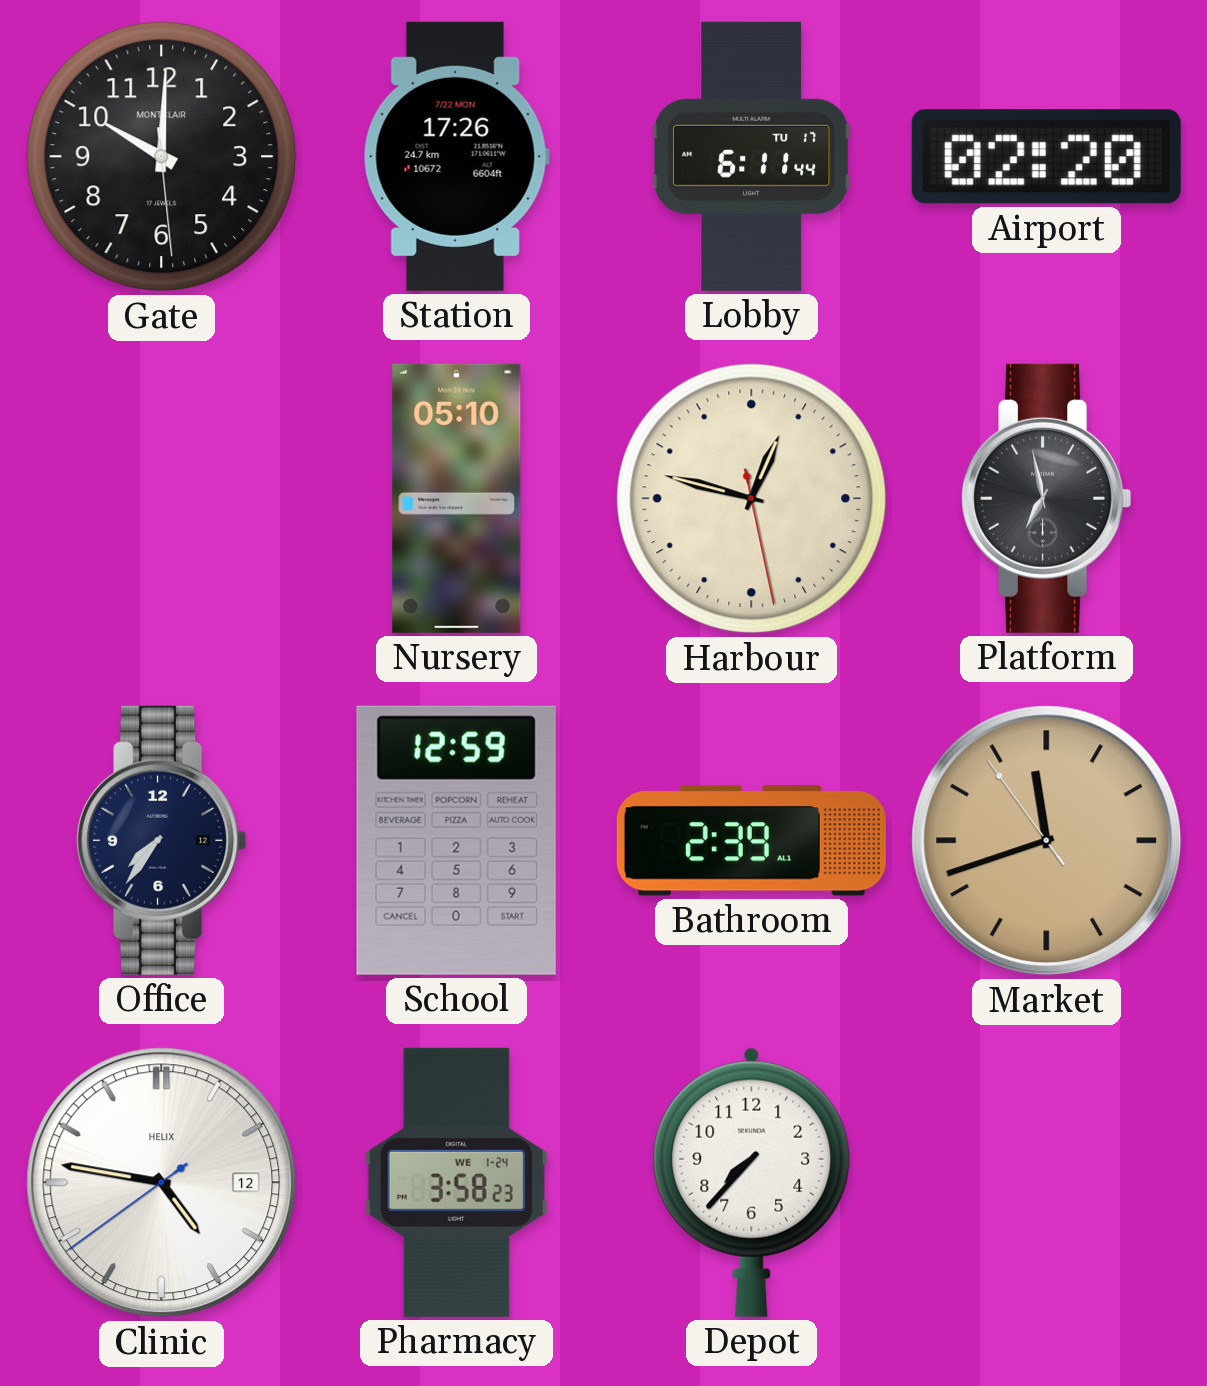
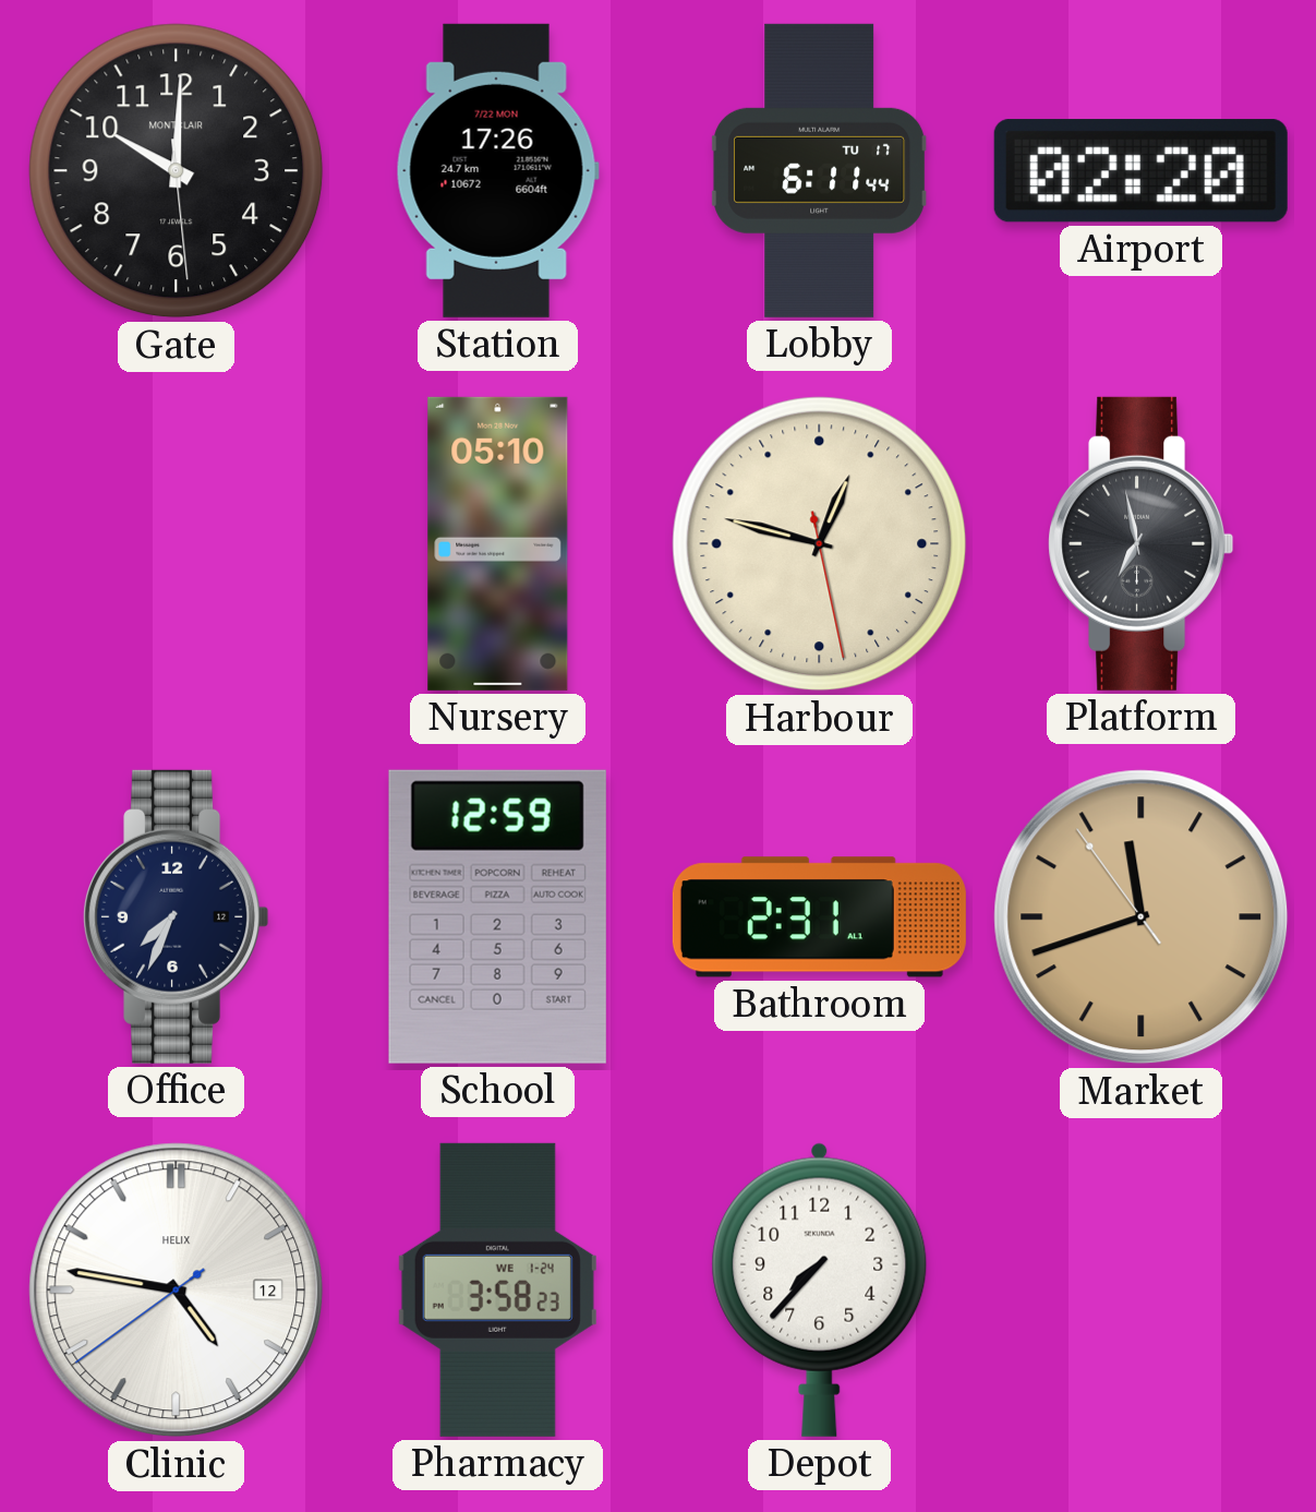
Office: 7:36 -> 7:34 (177, 916)
Bathroom: 2:39 -> 2:31 (819, 917)
